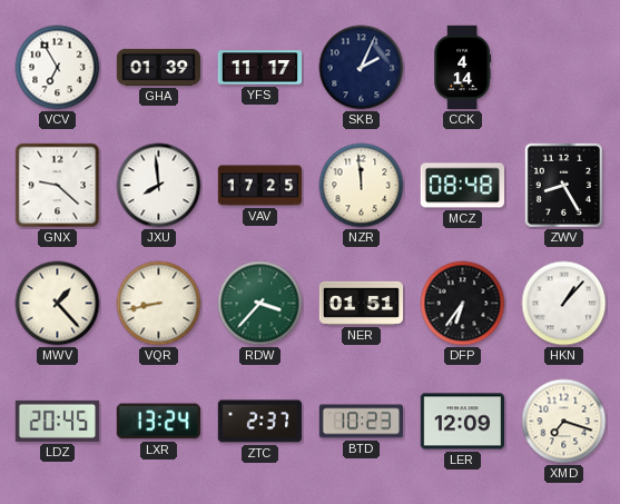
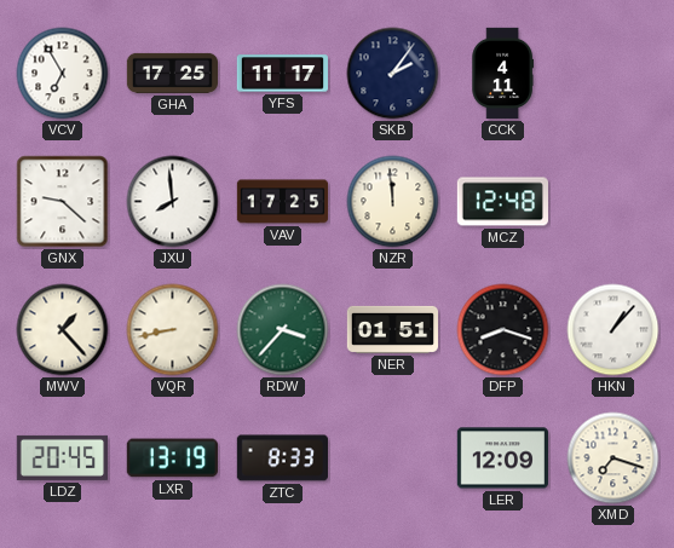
GHA: 01:39 -> 17:25 (173, 73)
SKB: 2:04 -> 2:06 (393, 74)
CCK: 4:14 -> 4:11 (502, 74)
MCZ: 08:48 -> 12:48 (502, 202)
ZWV: 8:25 -> none (563, 185)
DFP: 6:36 -> 8:18 (503, 330)
LXR: 13:24 -> 13:19 (172, 458)
ZTC: 2:37 -> 8:33 (282, 458)
BTD: 10:23 -> none (361, 422)
